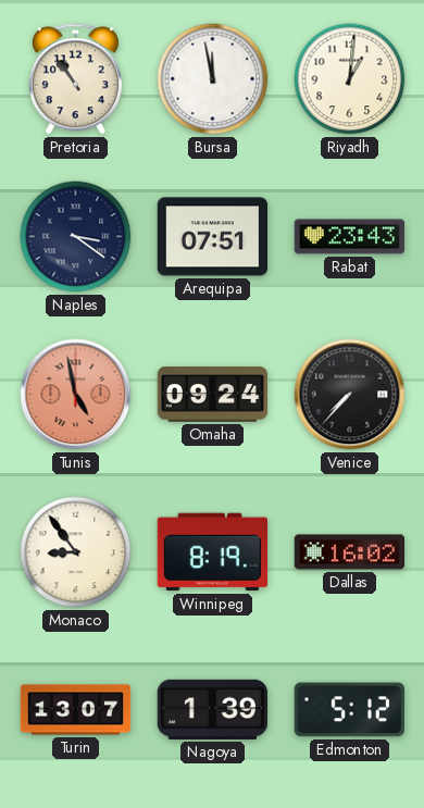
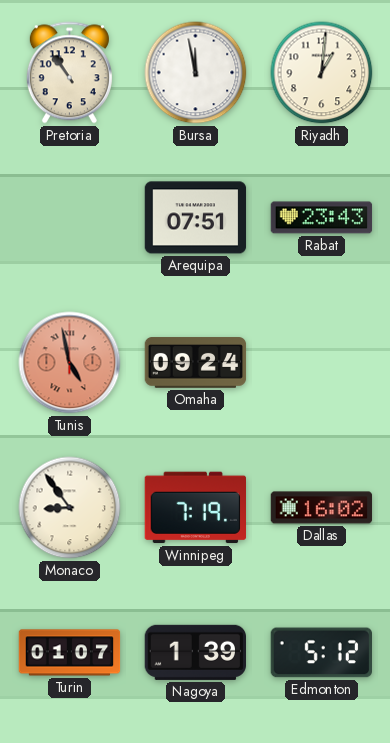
Naples: 3:21 -> none (76, 237)
Venice: 7:37 -> none (350, 395)
Winnipeg: 8:19 -> 7:19 (195, 508)
Turin: 13:07 -> 01:07 (70, 653)
